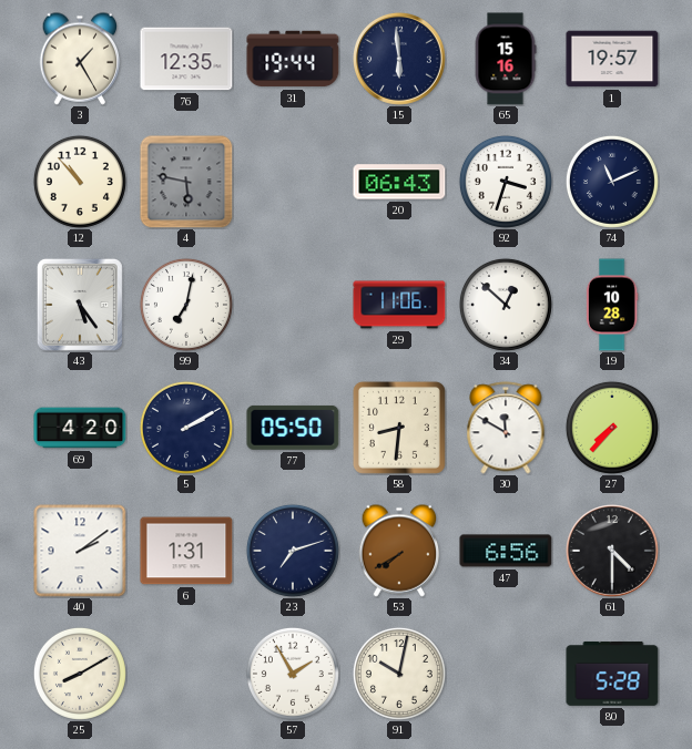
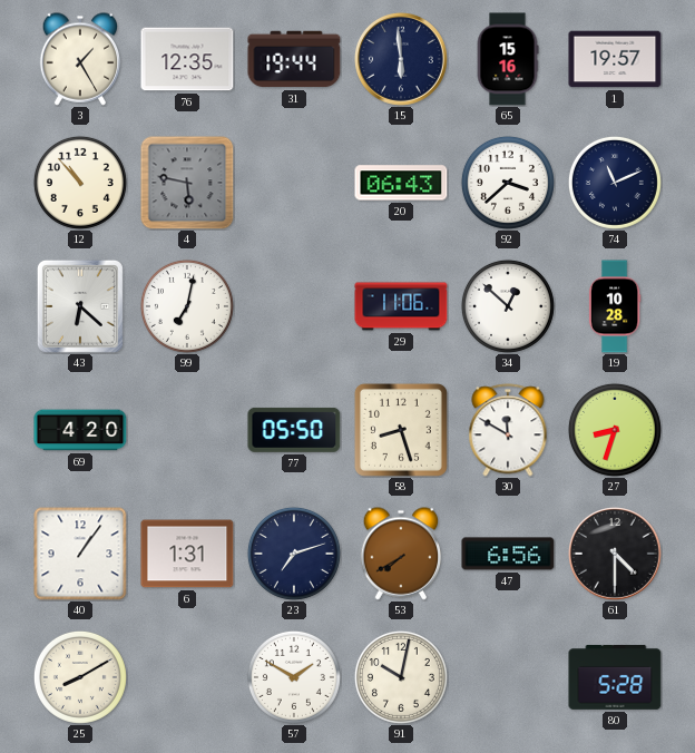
92: 3:33 -> 3:38 (508, 183)
43: 5:24 -> 6:22 (80, 306)
5: 2:10 -> none (186, 428)
58: 8:31 -> 8:27 (401, 430)
27: 7:37 -> 8:33 (615, 430)
40: 2:09 -> 1:06 (80, 554)
57: 1:55 -> 1:50 (294, 677)
